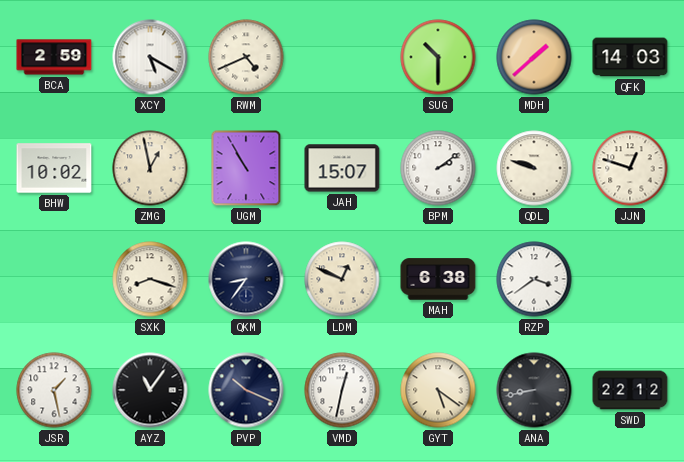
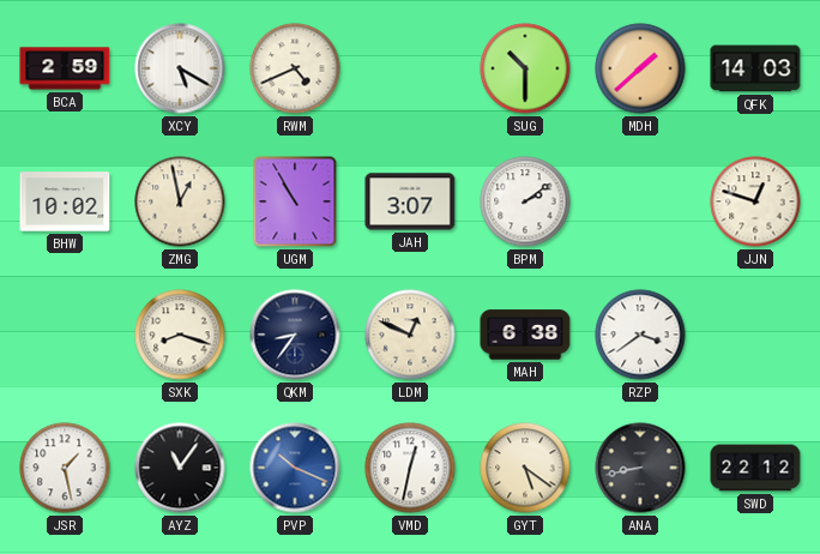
JAH: 15:07 -> 3:07 (410, 201)
QDL: 9:48 -> none (534, 168)
PVP dial: navy -> blue (295, 468)
